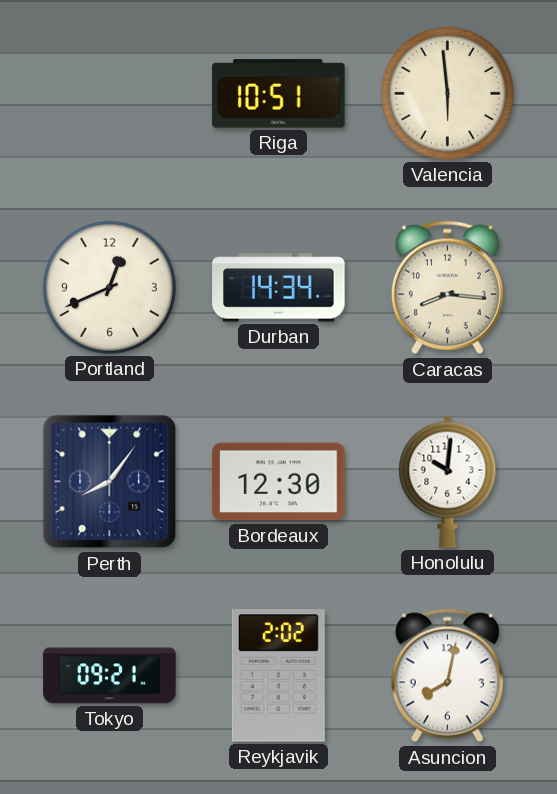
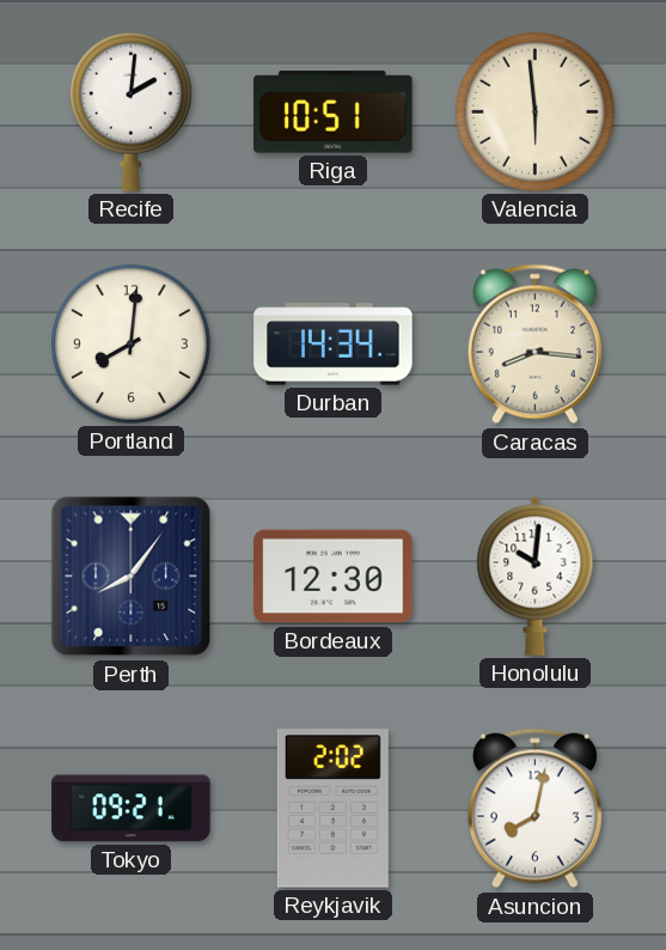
Recife: none -> 2:01 (130, 111)
Portland: 12:41 -> 8:01 (130, 343)
